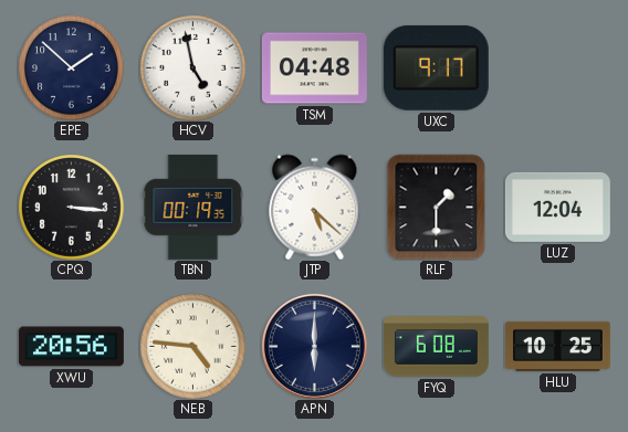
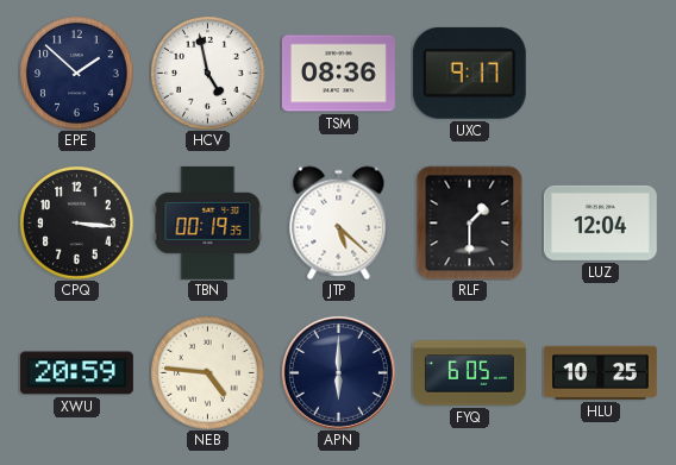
TSM: 04:48 -> 08:36 (338, 74)
XWU: 20:56 -> 20:59 (76, 373)
FYQ: 6:08 -> 6:05 (469, 373)
